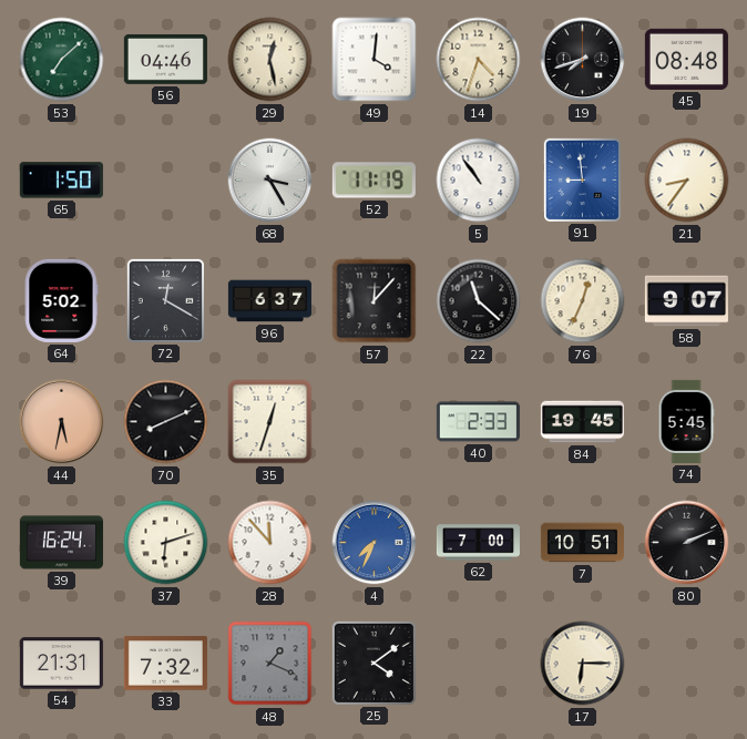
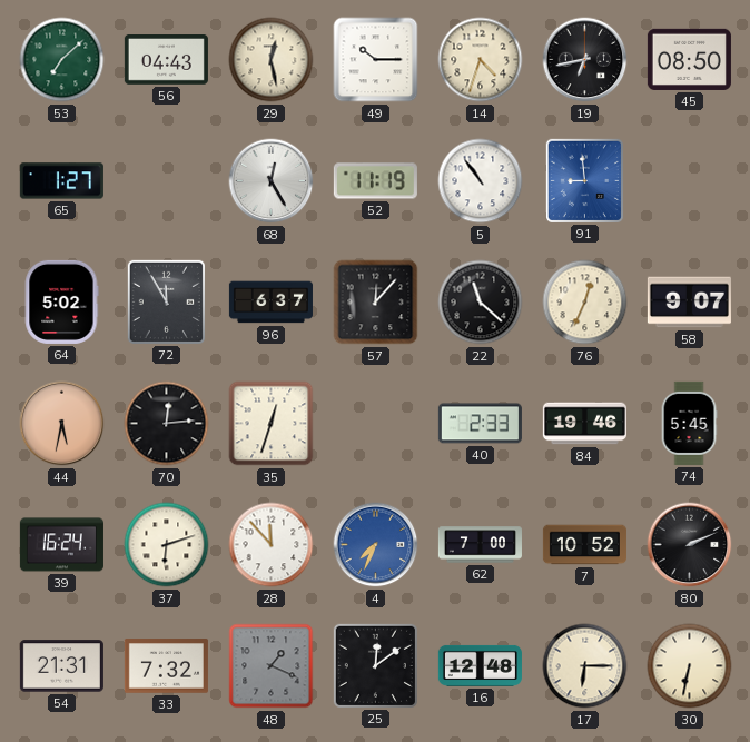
56: 04:46 -> 04:43 (166, 60)
49: 4:01 -> 10:15 (376, 60)
19: 7:42 -> 6:43 (585, 60)
45: 08:48 -> 08:50 (689, 59)
65: 1:50 -> 1:27 (61, 181)
68: 3:25 -> 12:25 (272, 181)
21: 8:36 -> none (687, 181)
72: 12:20 -> 11:55 (166, 301)
70: 8:11 -> 12:14 (167, 424)
84: 19:45 -> 19:46 (584, 424)
7: 10:51 -> 10:52 (584, 545)
25: 4:09 -> 12:09 (375, 665)
16: none -> 12:48 (480, 665)
30: none -> 6:32 (690, 666)
